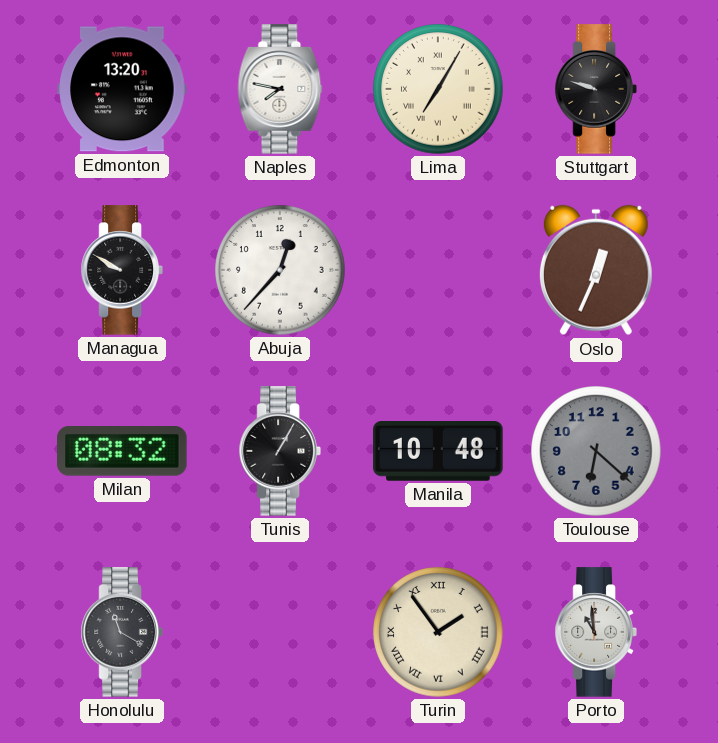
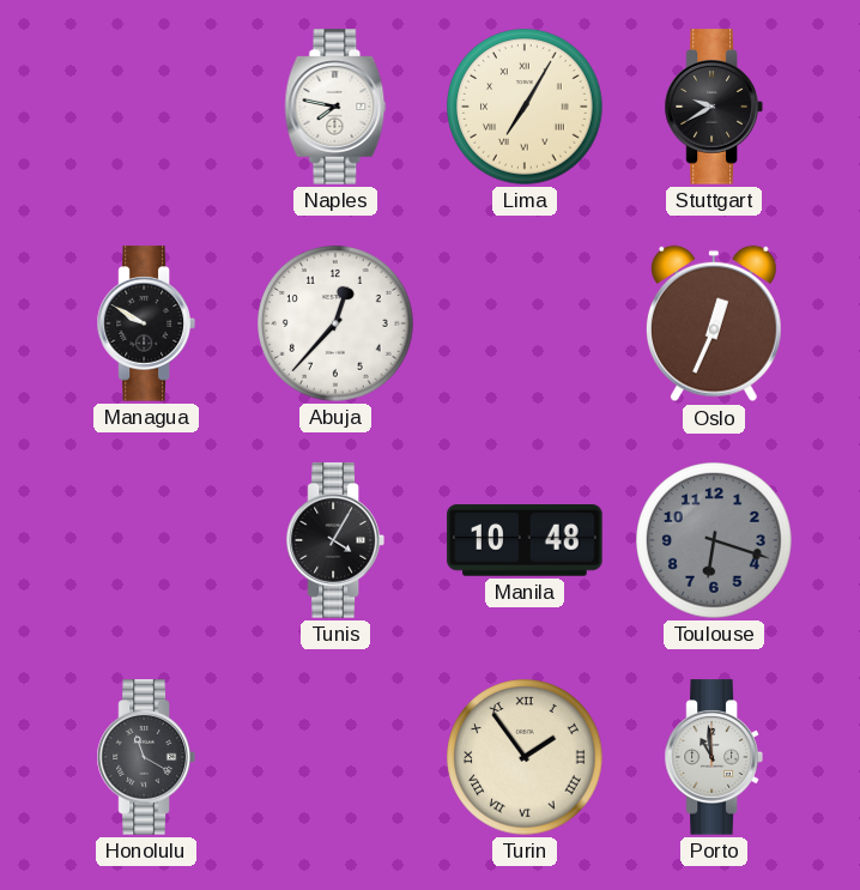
Edmonton: 13:20 -> none (122, 89)
Stuttgart: 9:48 -> 9:40 (714, 107)
Milan: 08:32 -> none (122, 451)
Tunis: 1:05 -> 4:05 (335, 540)
Toulouse: 6:22 -> 6:18 (714, 540)
